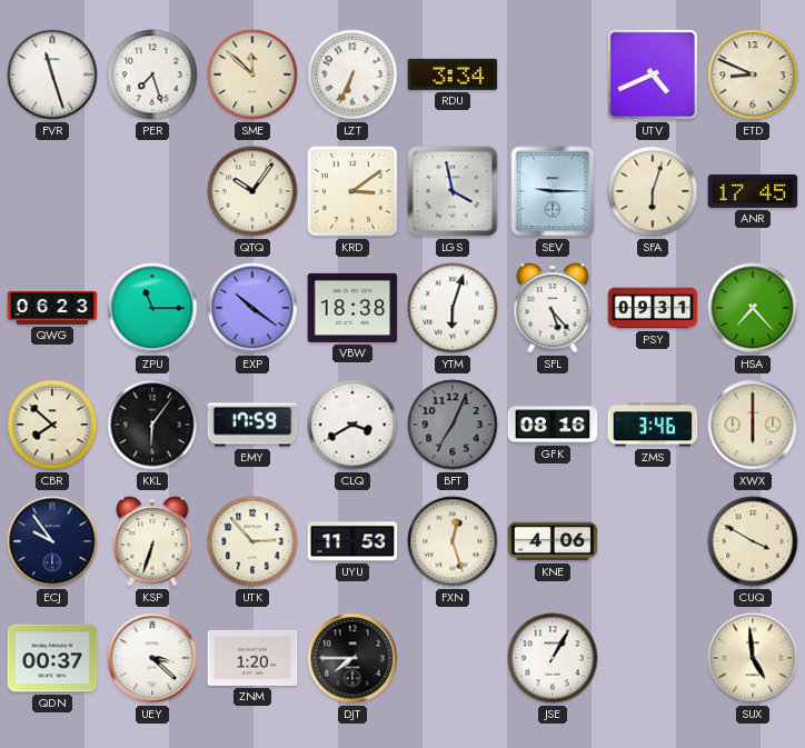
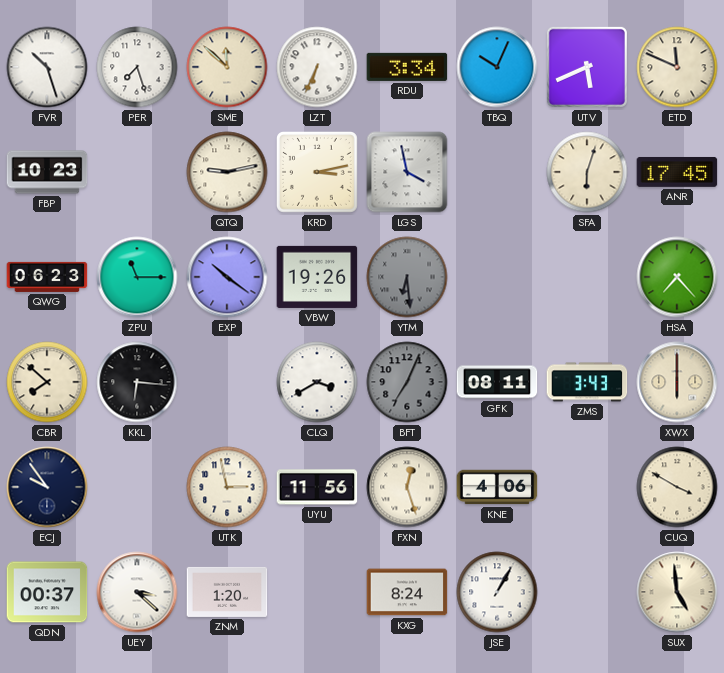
FVR: 11:27 -> 10:27 (47, 67)
TBQ: none -> 10:04 (497, 67)
UTV: 4:41 -> 5:41 (587, 67)
ETD: 8:49 -> 11:49 (677, 67)
FBP: none -> 10:23 (47, 172)
QTQ: 10:06 -> 9:13 (227, 172)
KRD: 3:09 -> 3:13 (318, 173)
SEV: 9:15 -> none (553, 191)
VBW: 18:38 -> 19:26 (317, 277)
YTM: 6:03 -> 6:29 (407, 277)
YTM dial: white -> grey (407, 277)
SFL: 5:23 -> none (553, 308)
PSY: 09:31 -> none (653, 308)
KKL: 6:06 -> 6:16 (137, 382)
EMY: 17:59 -> none (252, 425)
GFK: 08:16 -> 08:11 (497, 382)
ZMS: 3:46 -> 3:43 (587, 382)
KSP: 6:33 -> none (152, 541)
UTK: 2:53 -> 2:58 (227, 487)
UYU: 11:53 -> 11:56 (317, 487)
DJT: 7:45 -> none (352, 658)
KXG: none -> 8:24 (407, 592)
